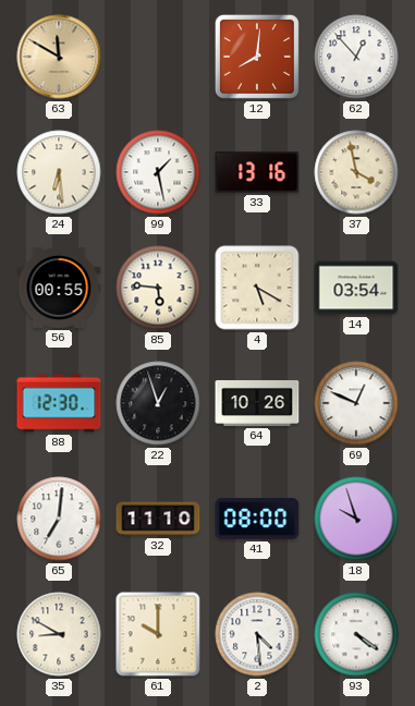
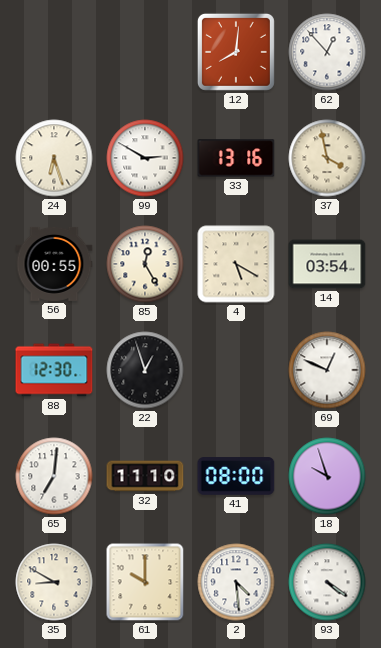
63: 11:50 -> none (59, 57)
24: 6:29 -> 6:27 (54, 158)
99: 1:28 -> 2:50 (145, 158)
85: 5:46 -> 12:25 (145, 264)
64: 10:26 -> none (257, 403)
